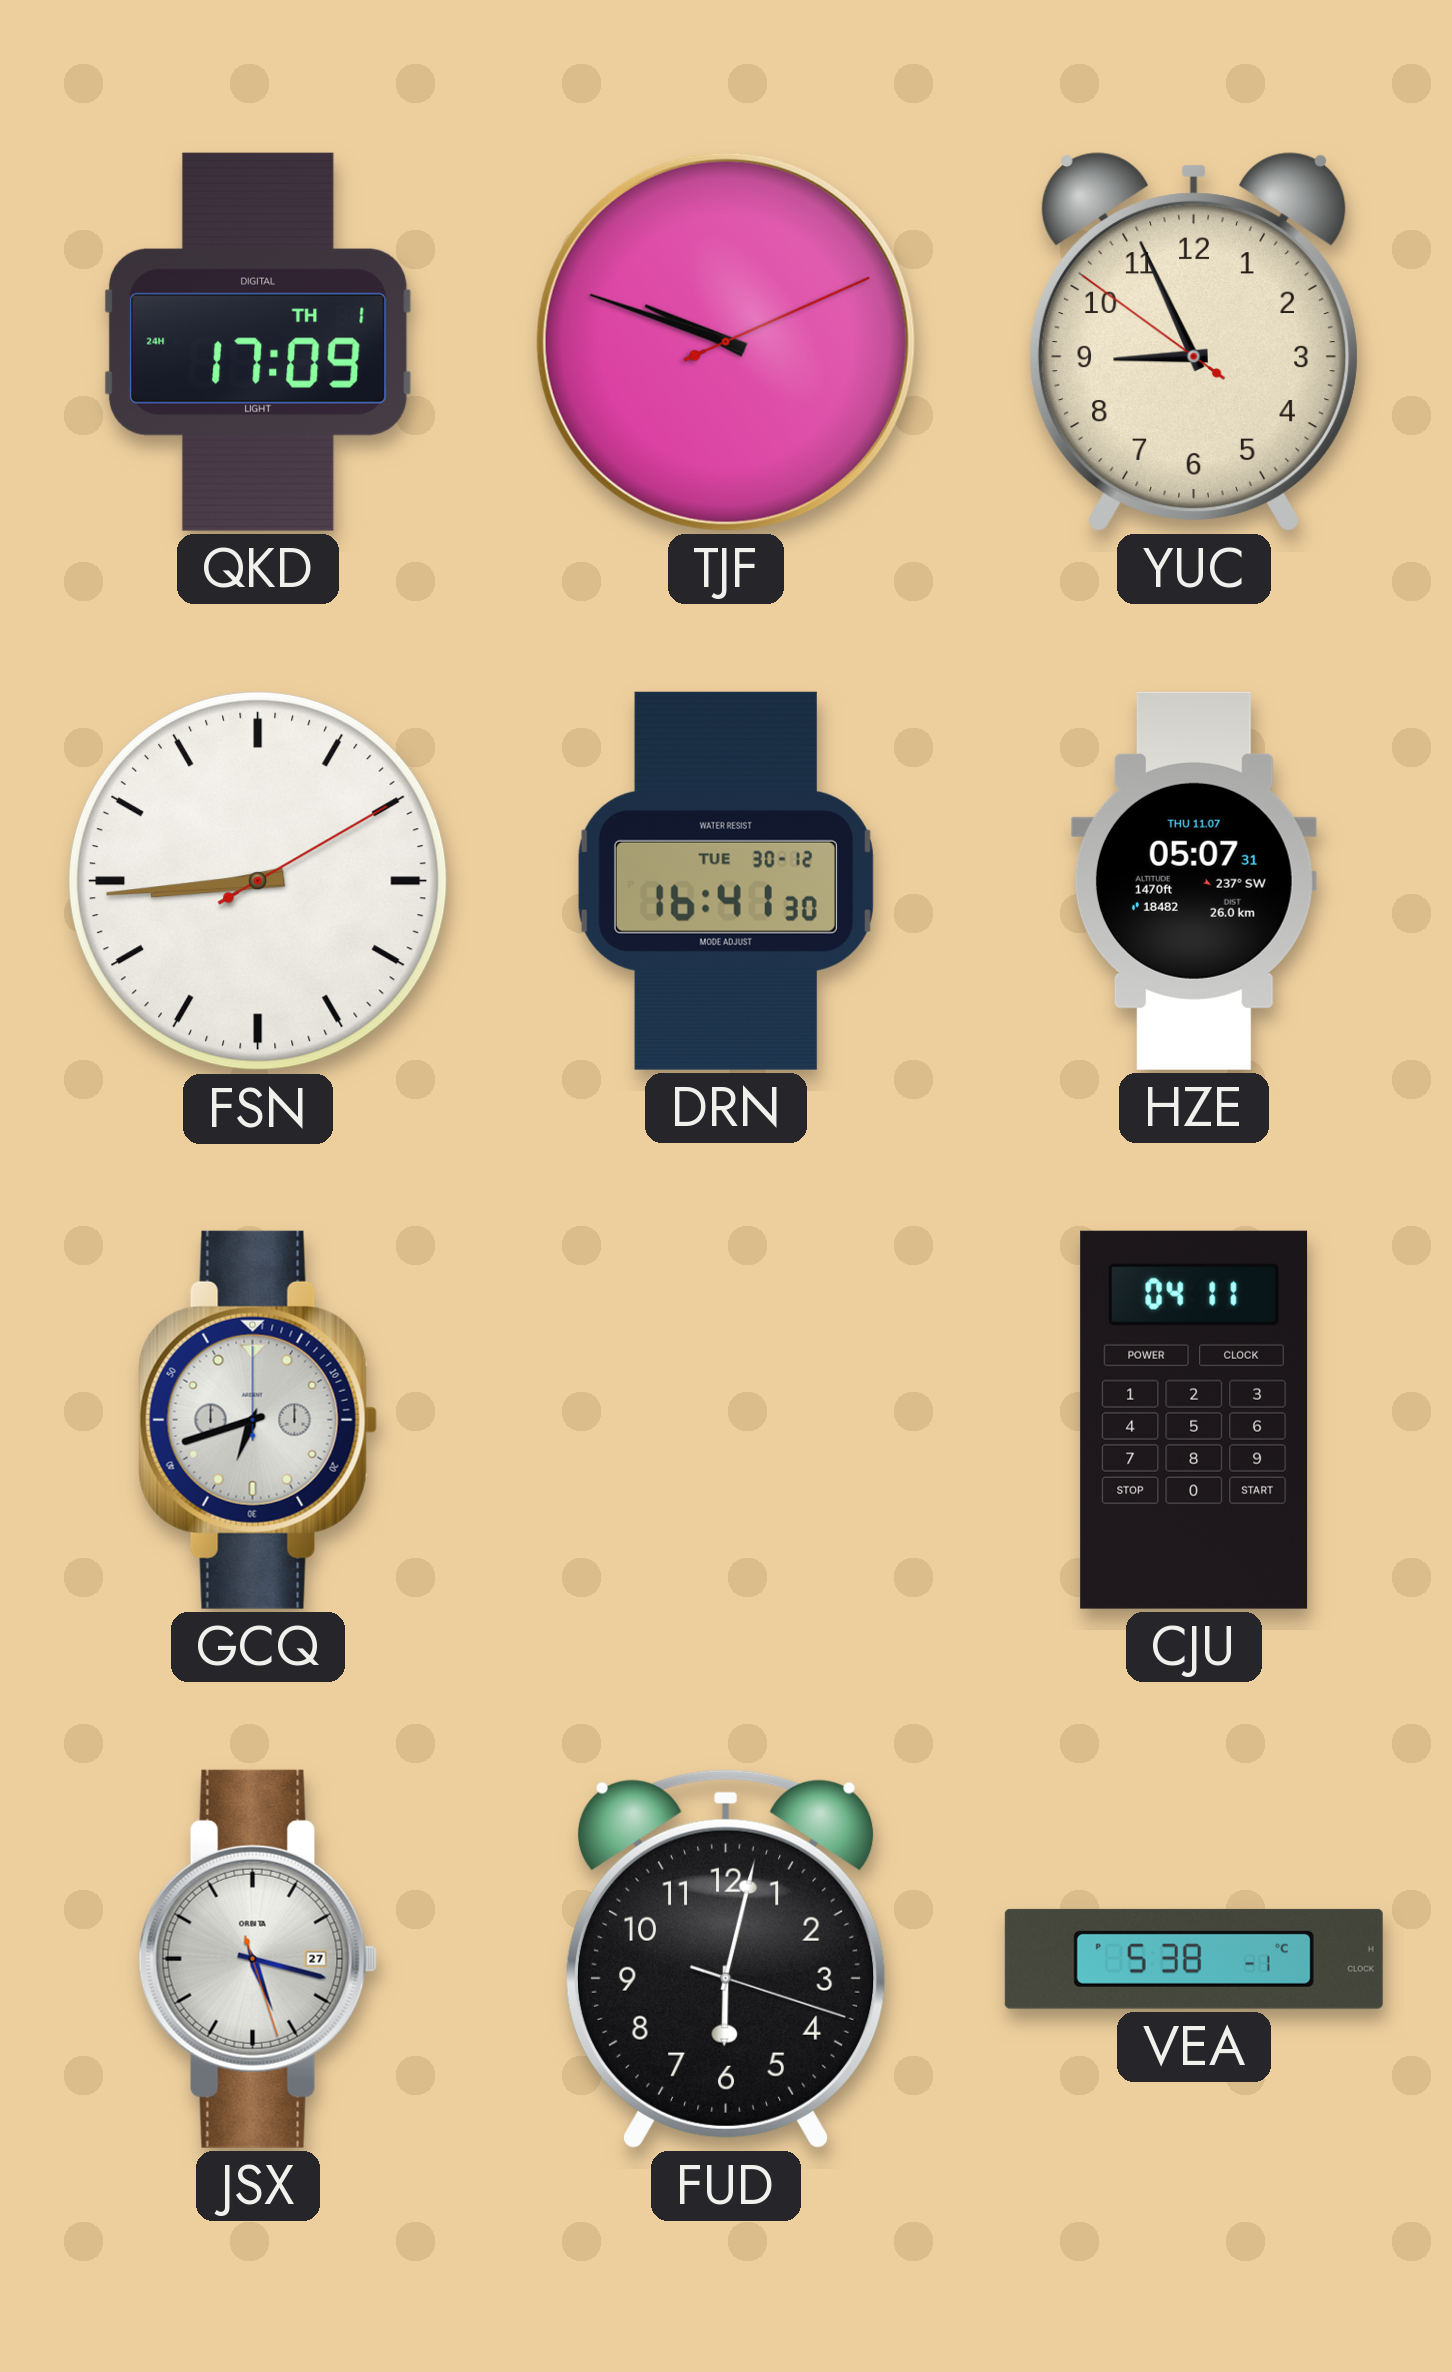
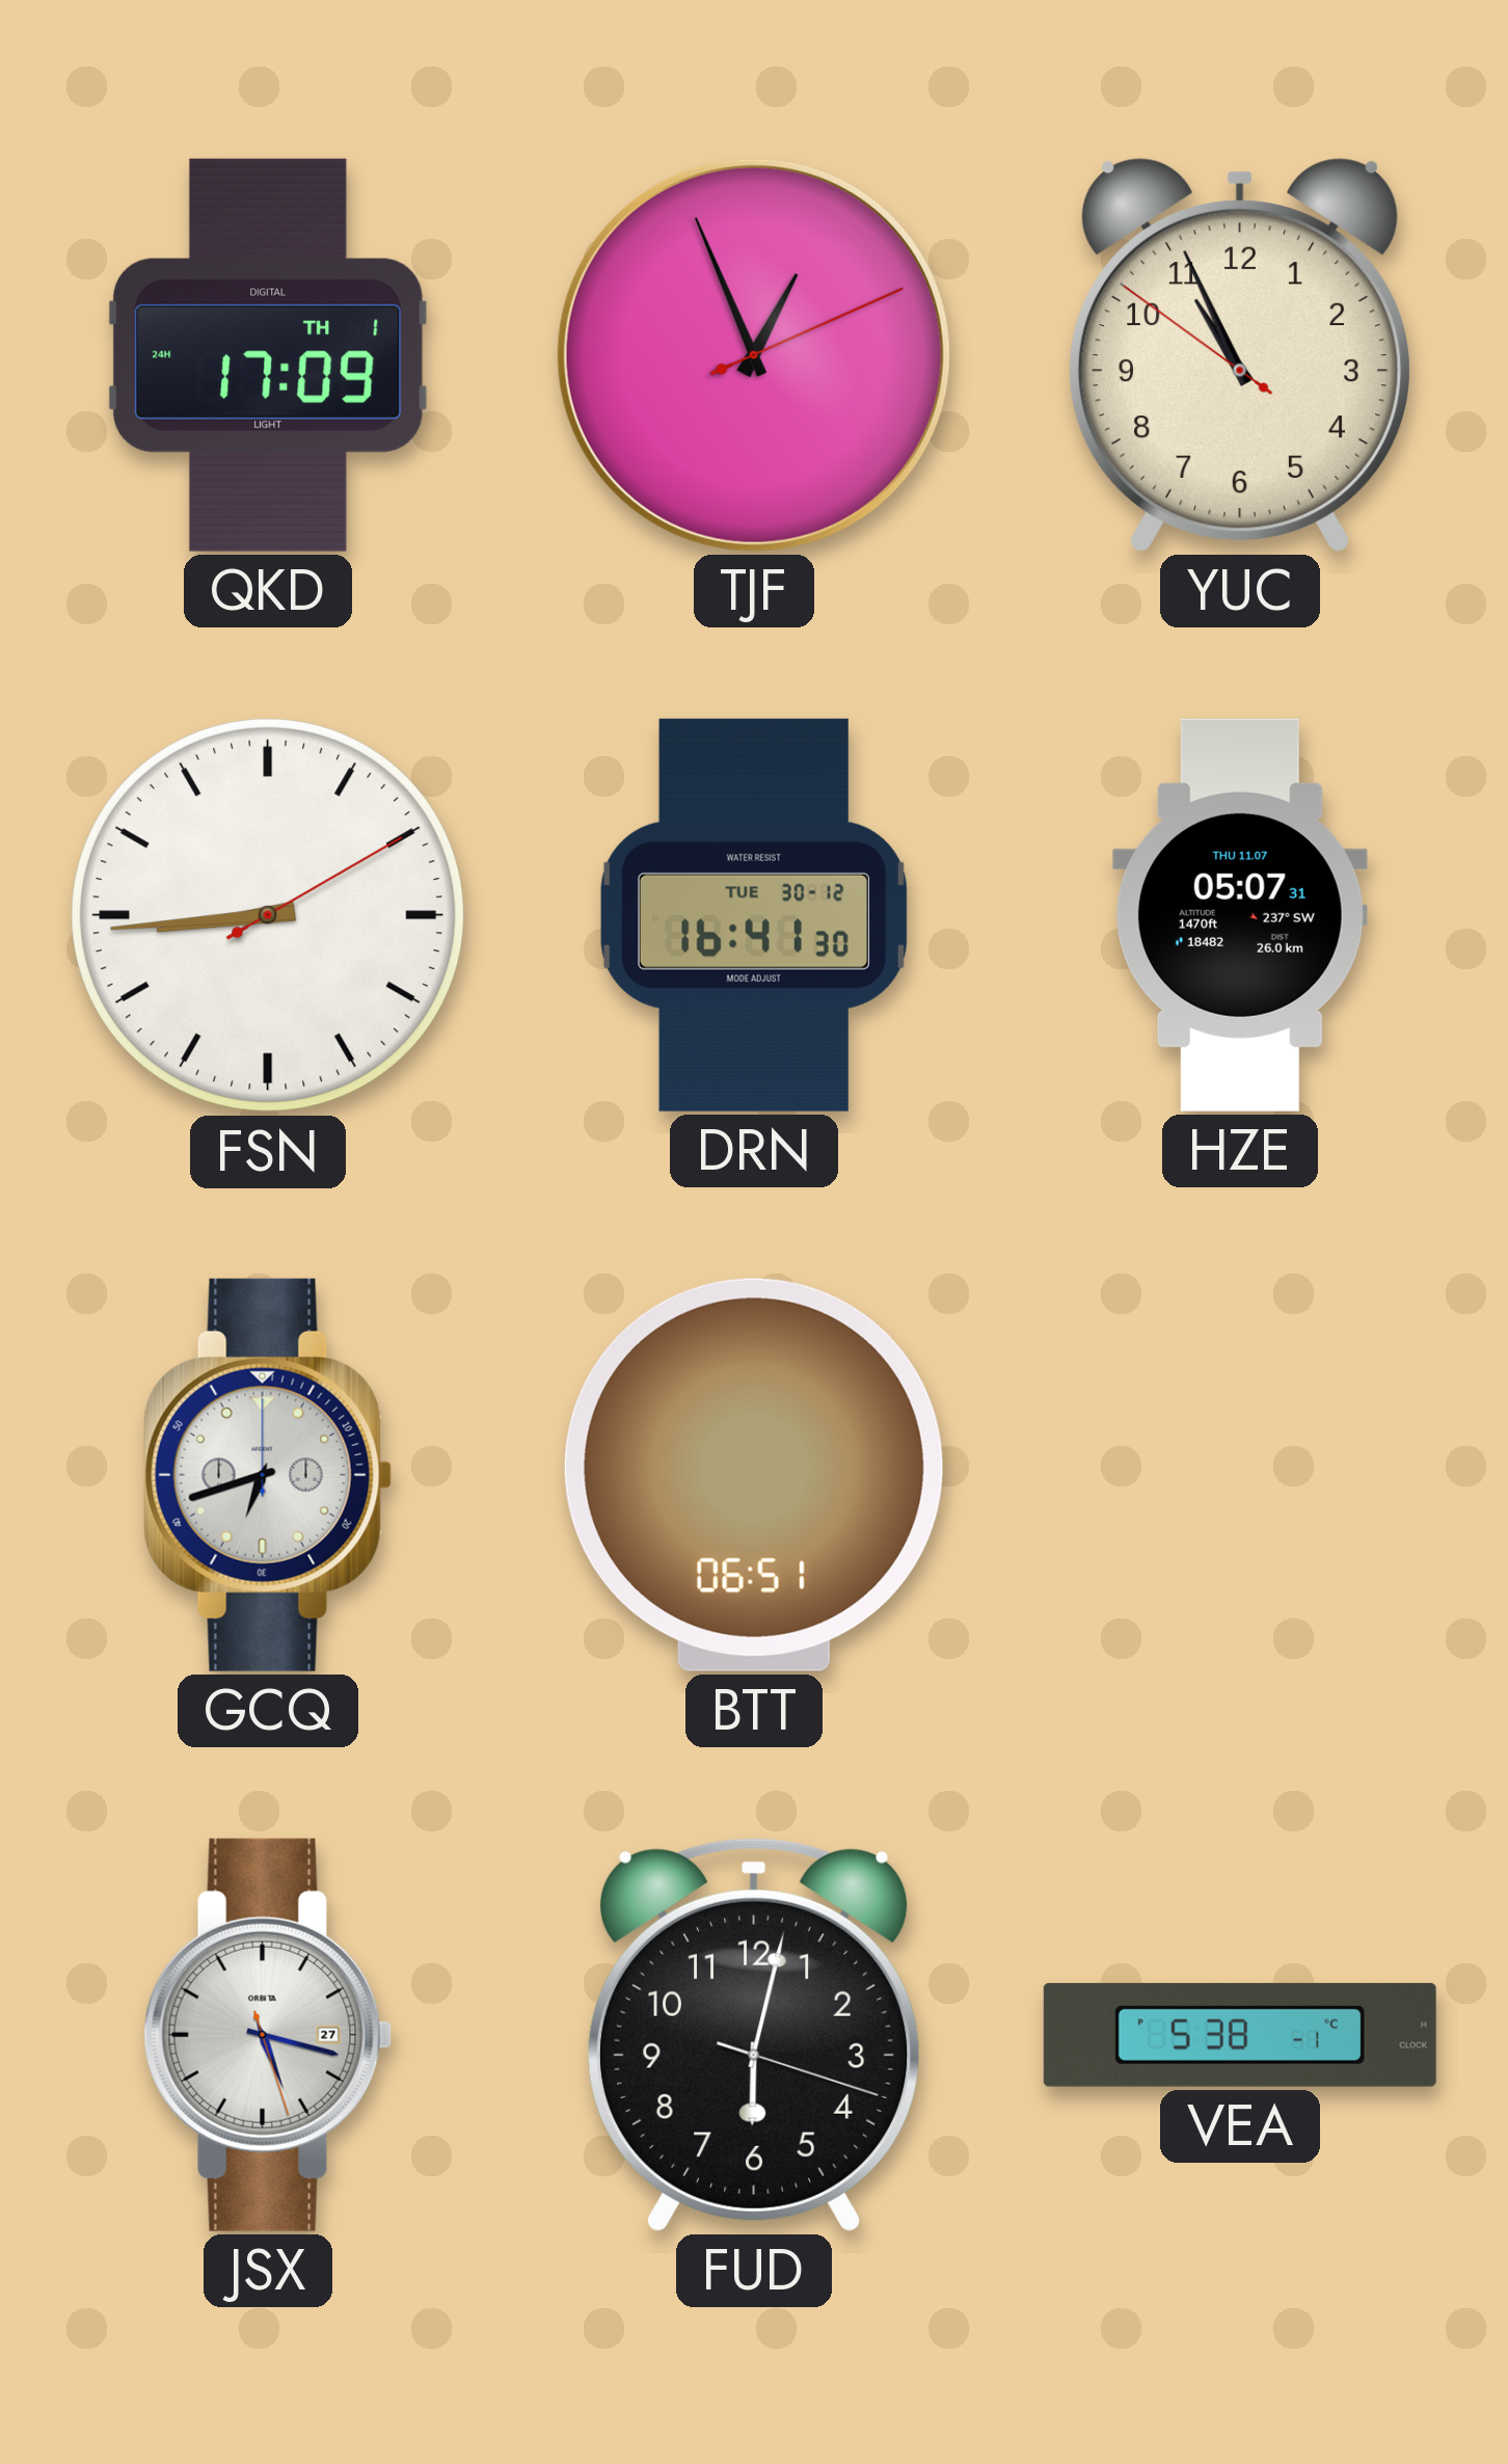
TJF: 9:48 -> 12:56 (754, 355)
YUC: 8:55 -> 10:55 (1240, 355)
BTT: none -> 06:51 (754, 1475)
CJU: 04:11 -> none (1194, 1420)
